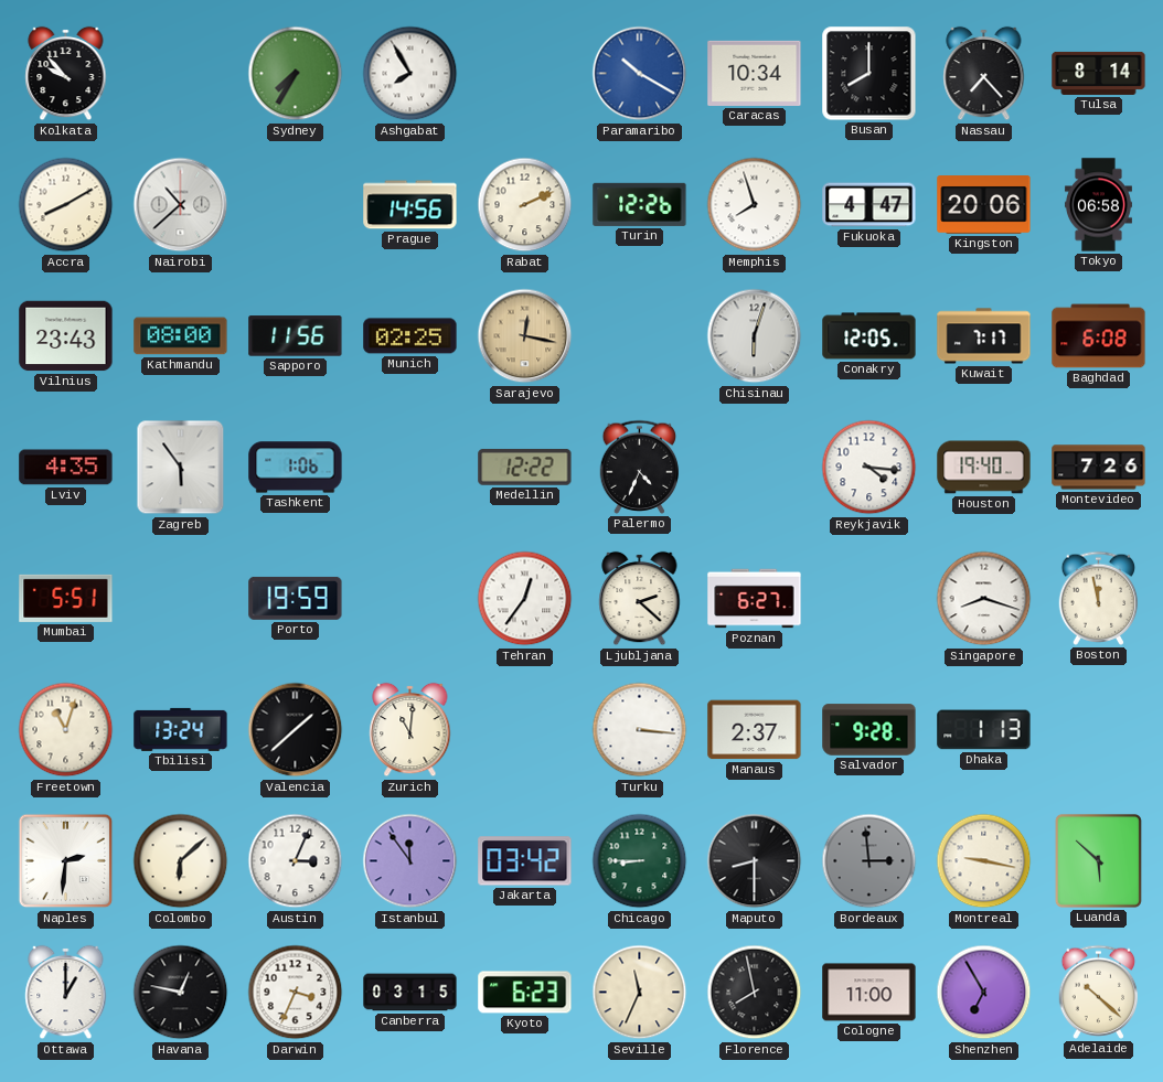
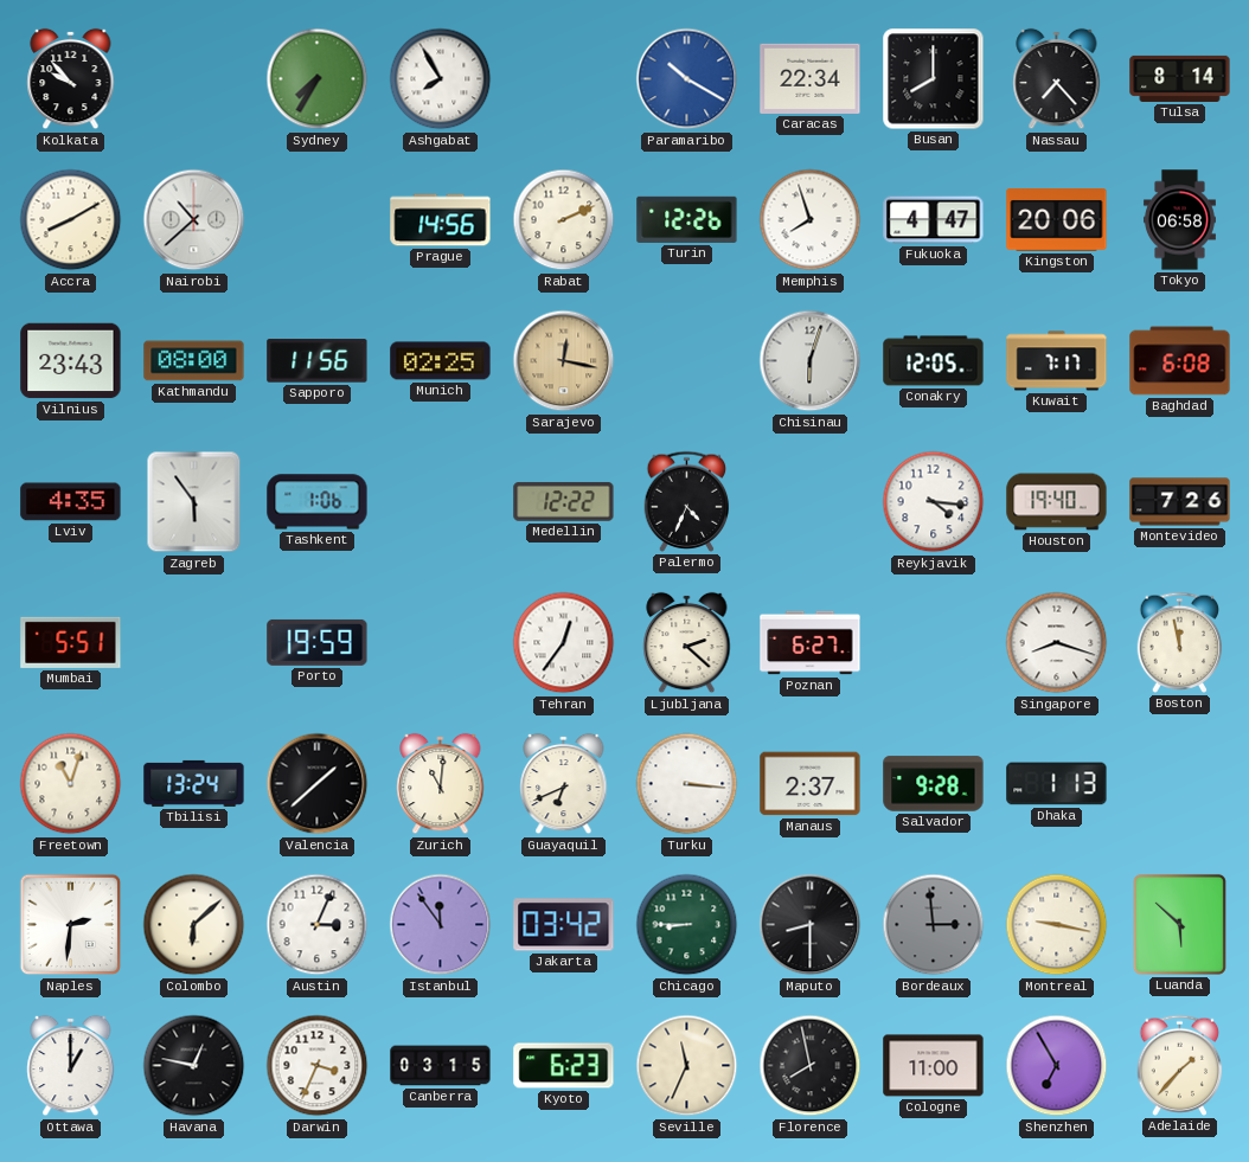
Caracas: 10:34 -> 22:34 (811, 78)
Guayaquil: none -> 6:41 (564, 784)
Adelaide: 10:22 -> 1:37 (1180, 1065)
